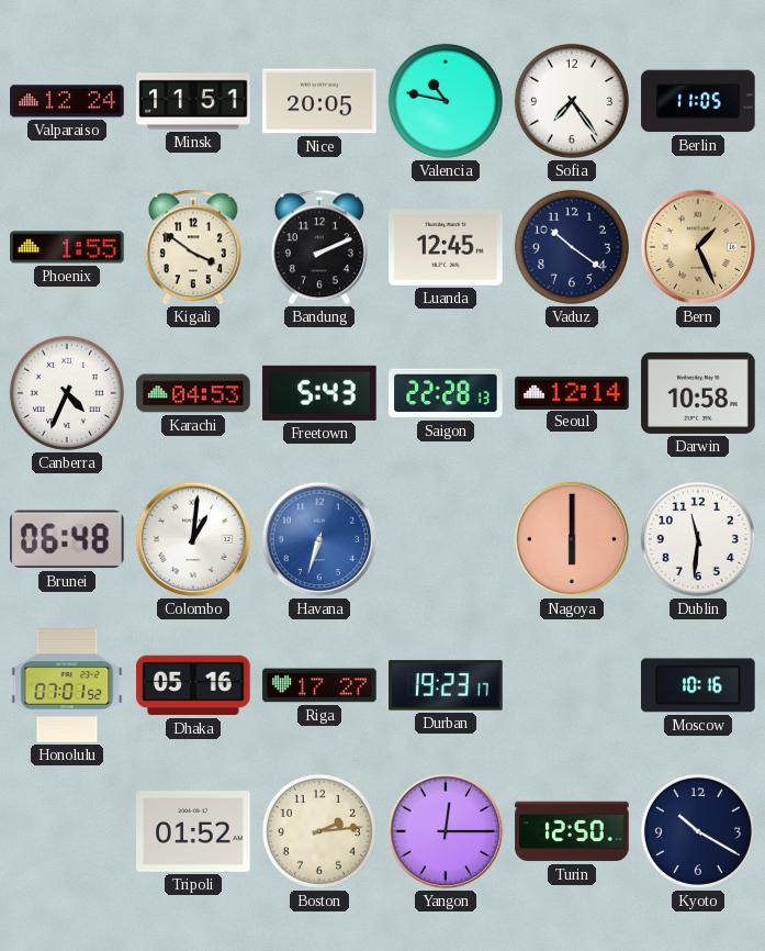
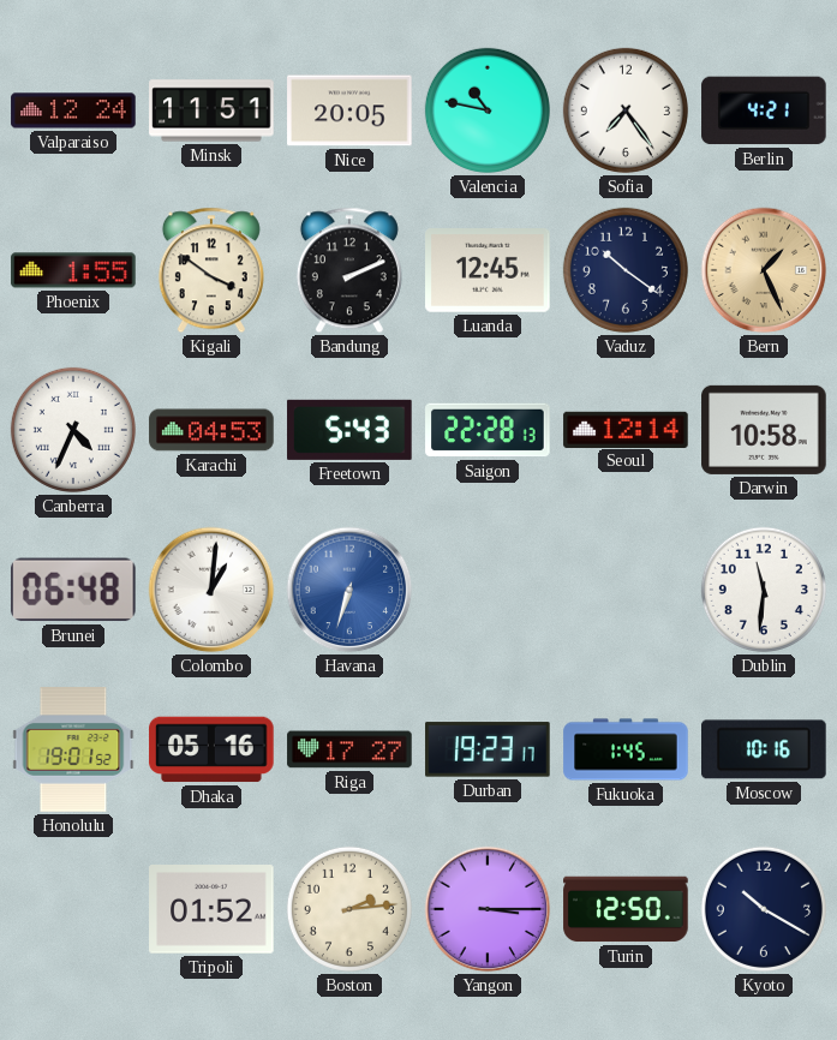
Berlin: 11:05 -> 4:21 (764, 110)
Nagoya: 6:00 -> none (572, 539)
Honolulu: 07:01 -> 19:01 (73, 749)
Fukuoka: none -> 1:45 (626, 749)
Yangon: 12:15 -> 3:15 (488, 909)
